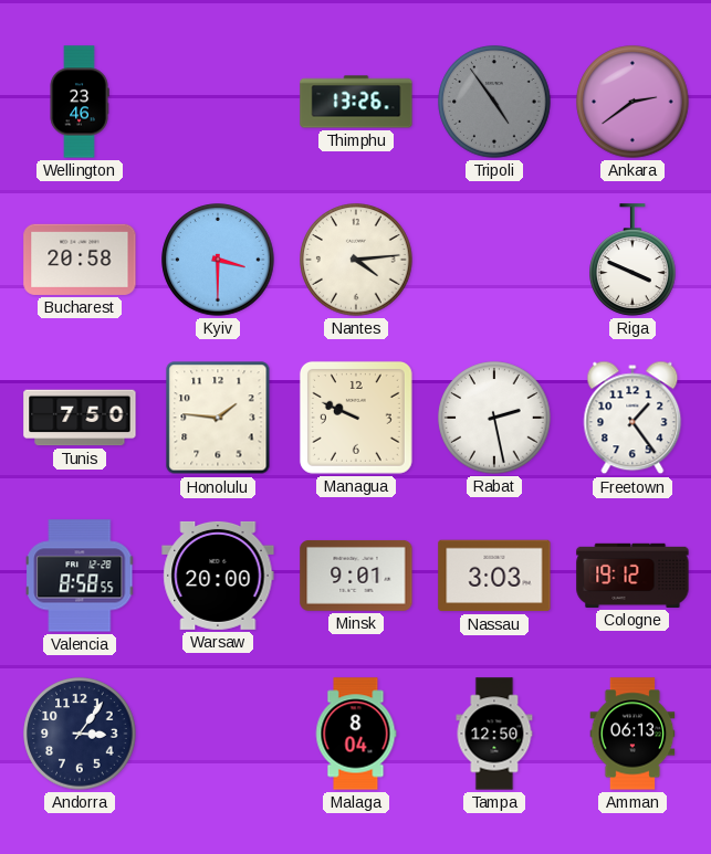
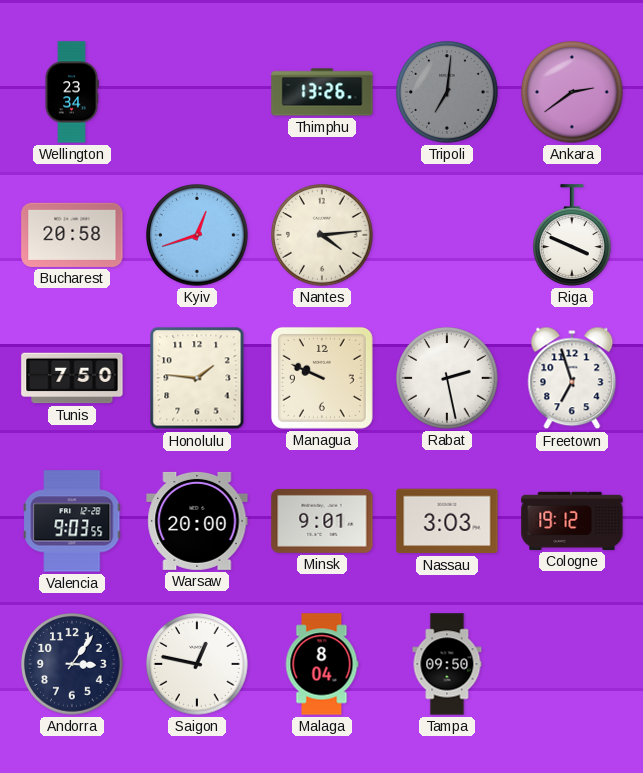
Wellington: 23:46 -> 23:34 (72, 92)
Tripoli: 4:54 -> 7:01 (447, 92)
Kyiv: 3:30 -> 12:42 (197, 235)
Freetown: 1:24 -> 6:57 (572, 378)
Valencia: 8:58 -> 9:03 (72, 521)
Saigon: none -> 12:47 (197, 664)
Tampa: 12:50 -> 09:50 (447, 664)
Amman: 06:13 -> none (632, 734)
